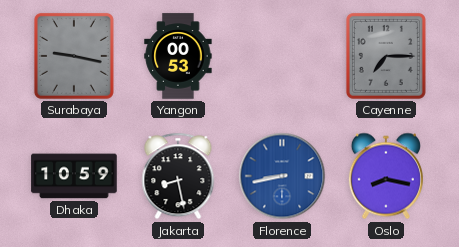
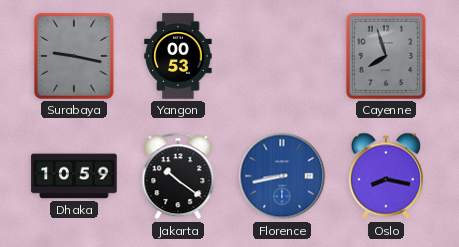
Cayenne: 7:15 -> 7:57 (386, 56)
Jakarta: 8:28 -> 10:21 (178, 176)
